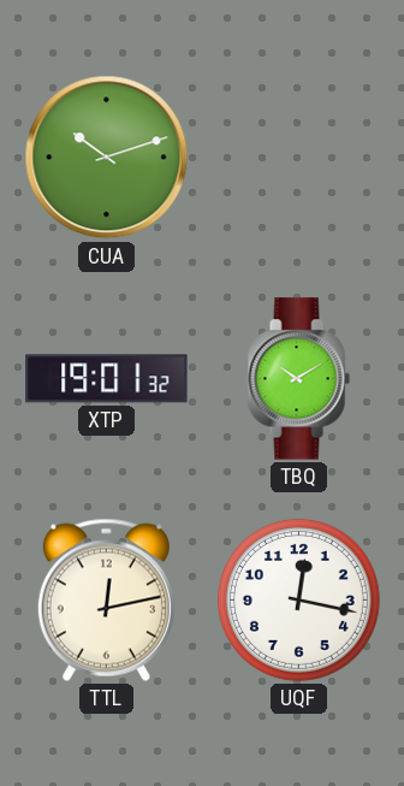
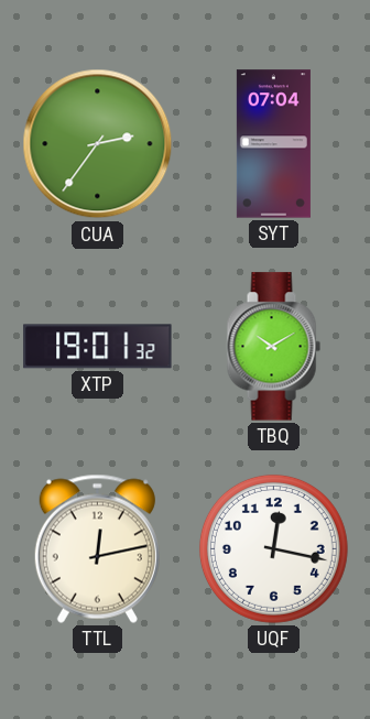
CUA: 10:12 -> 2:36 (98, 144)
SYT: none -> 07:04 (273, 144)
